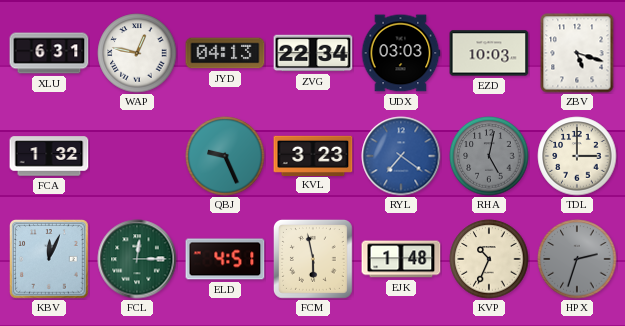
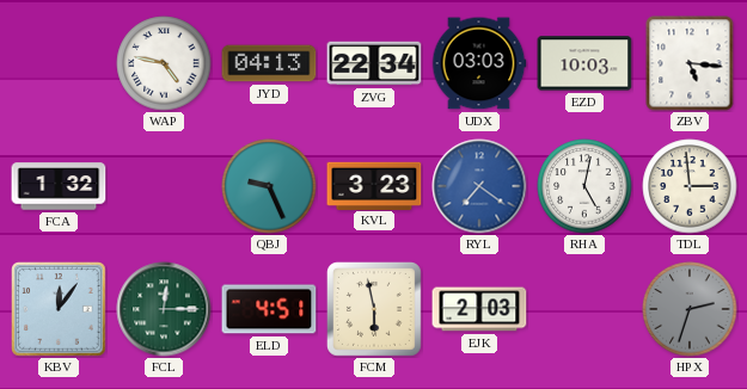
XLU: 6:31 -> none (49, 53)
WAP: 12:47 -> 4:47 (164, 63)
ZBV: 5:18 -> 5:16 (690, 63)
RHA dial: grey -> white (584, 186)
TDL: 3:00 -> 2:59 (690, 186)
KBV: 12:04 -> 12:06 (59, 309)
EJK: 1:48 -> 2:03 (479, 309)
KVP: 10:34 -> none (489, 259)
